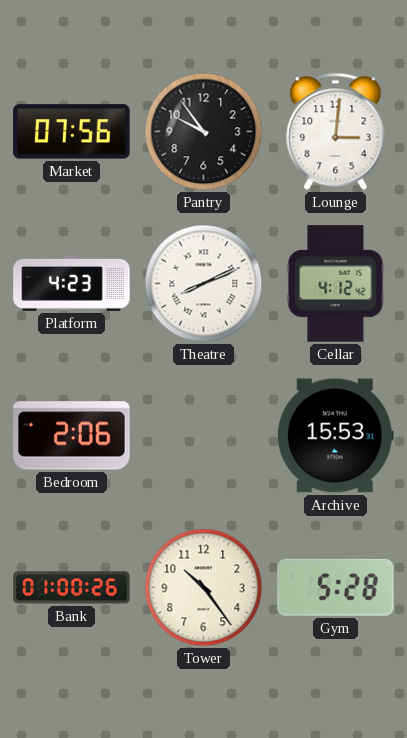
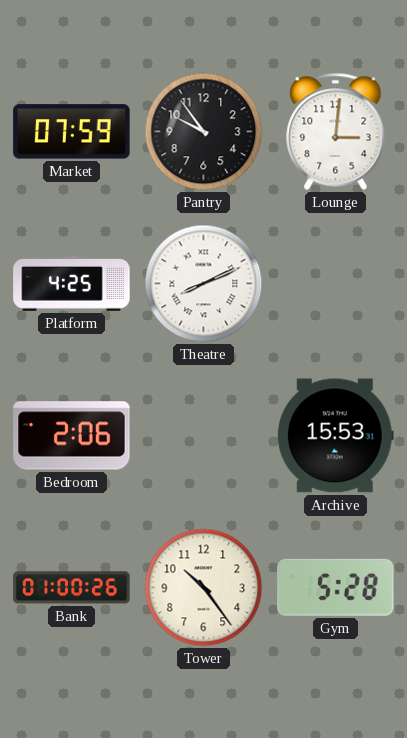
Market: 07:56 -> 07:59 (72, 132)
Platform: 4:23 -> 4:25 (72, 283)
Cellar: 4:12 -> none (336, 284)
